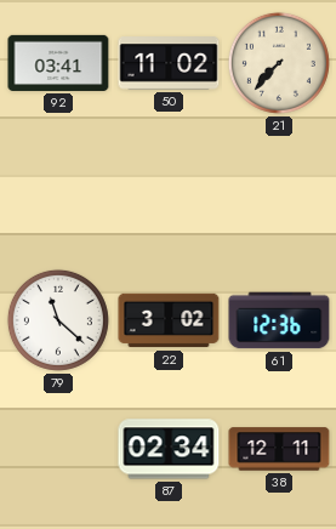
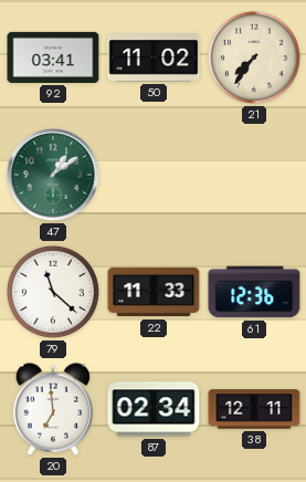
21: 7:37 -> 7:36 (254, 57)
47: none -> 1:09 (53, 175)
22: 3:02 -> 11:33 (154, 292)
20: none -> 6:59 (53, 409)
